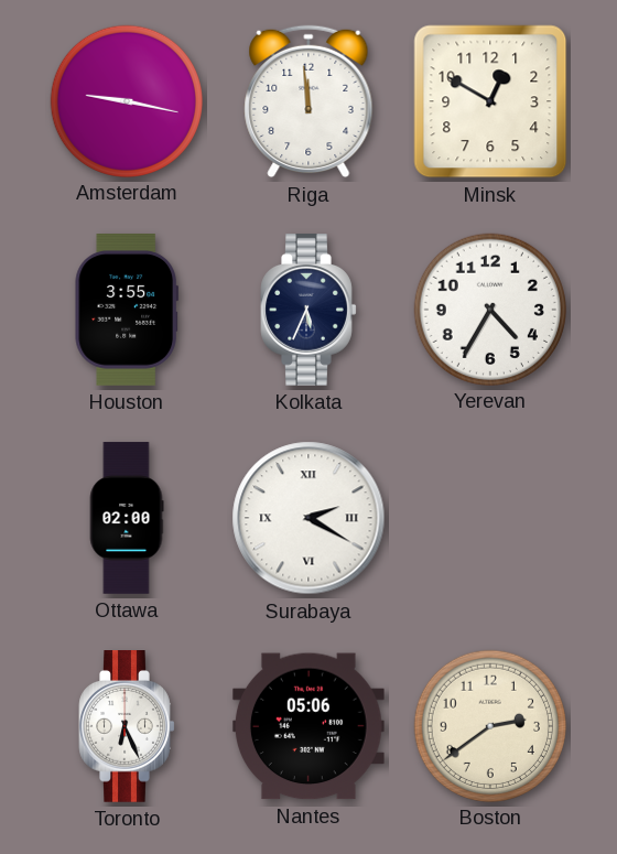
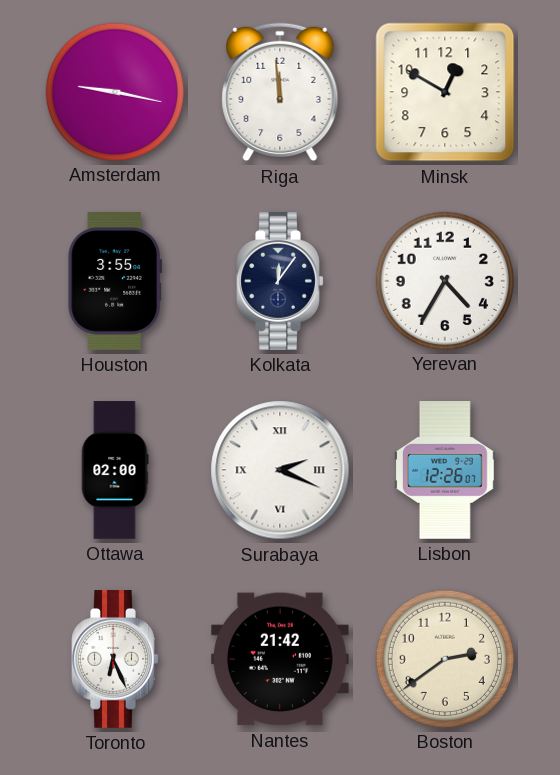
Kolkata: 5:34 -> 12:06 (280, 282)
Surabaya: 2:20 -> 2:19 (280, 470)
Lisbon: none -> 12:26 (446, 470)
Nantes: 05:06 -> 21:42 (280, 659)
